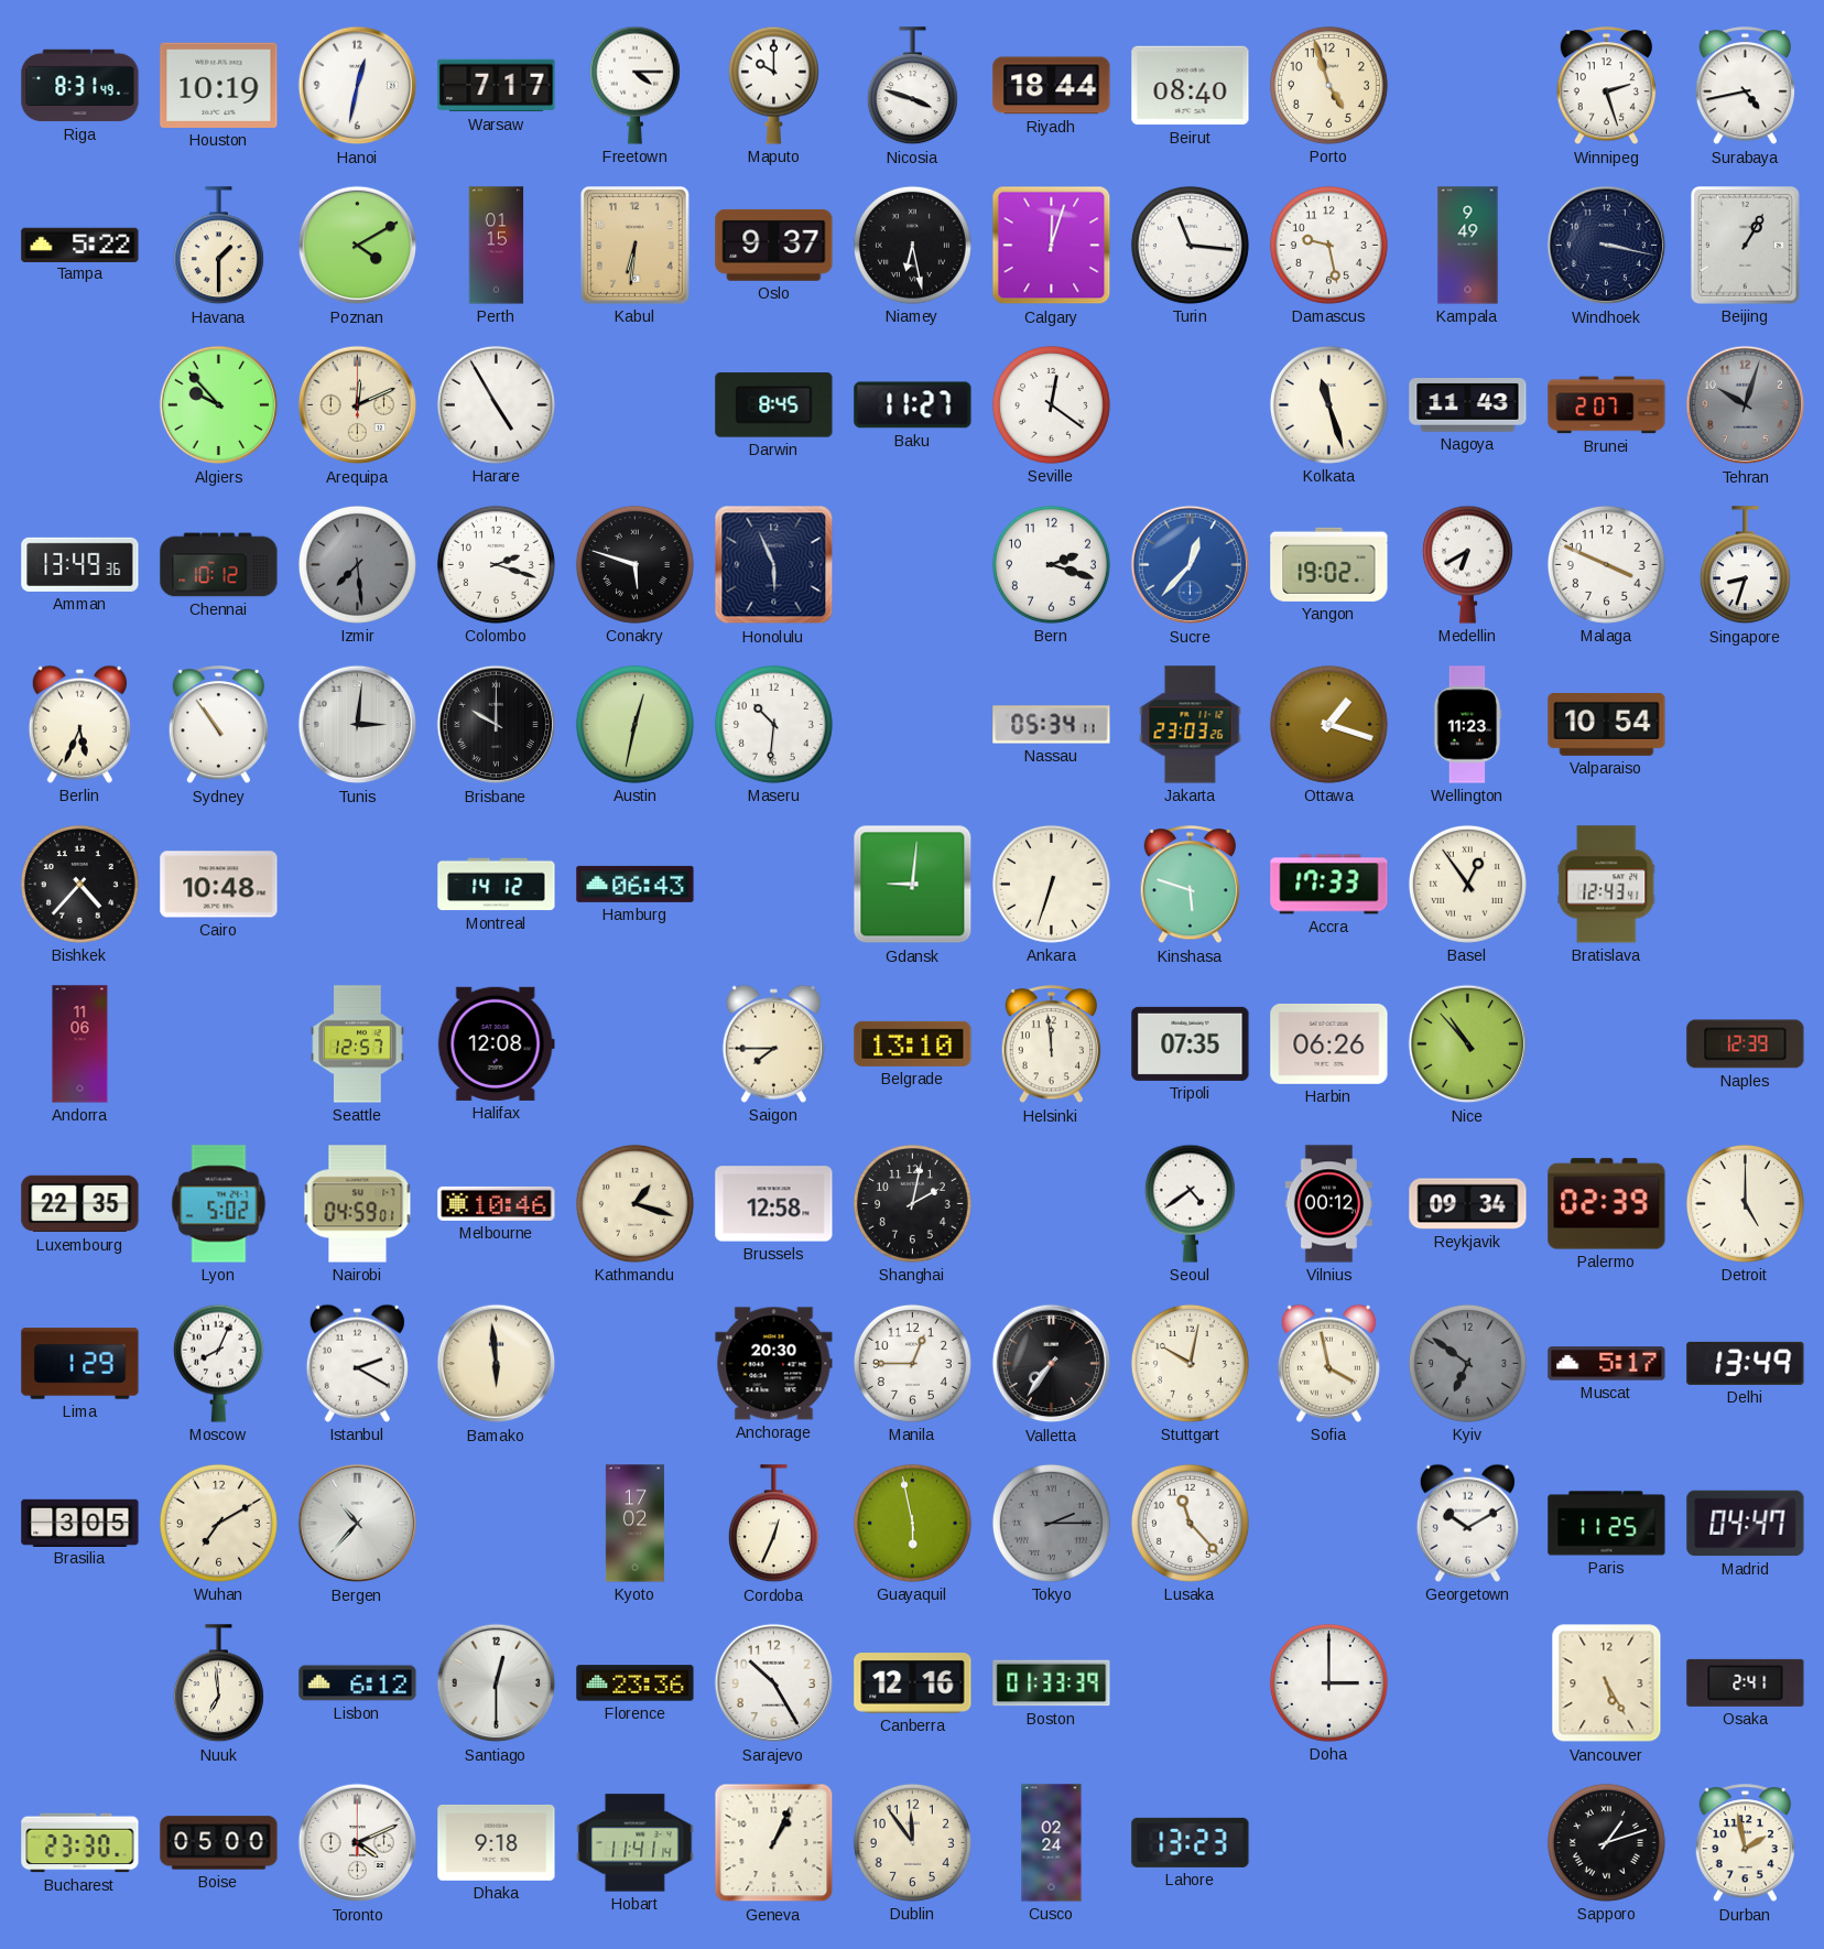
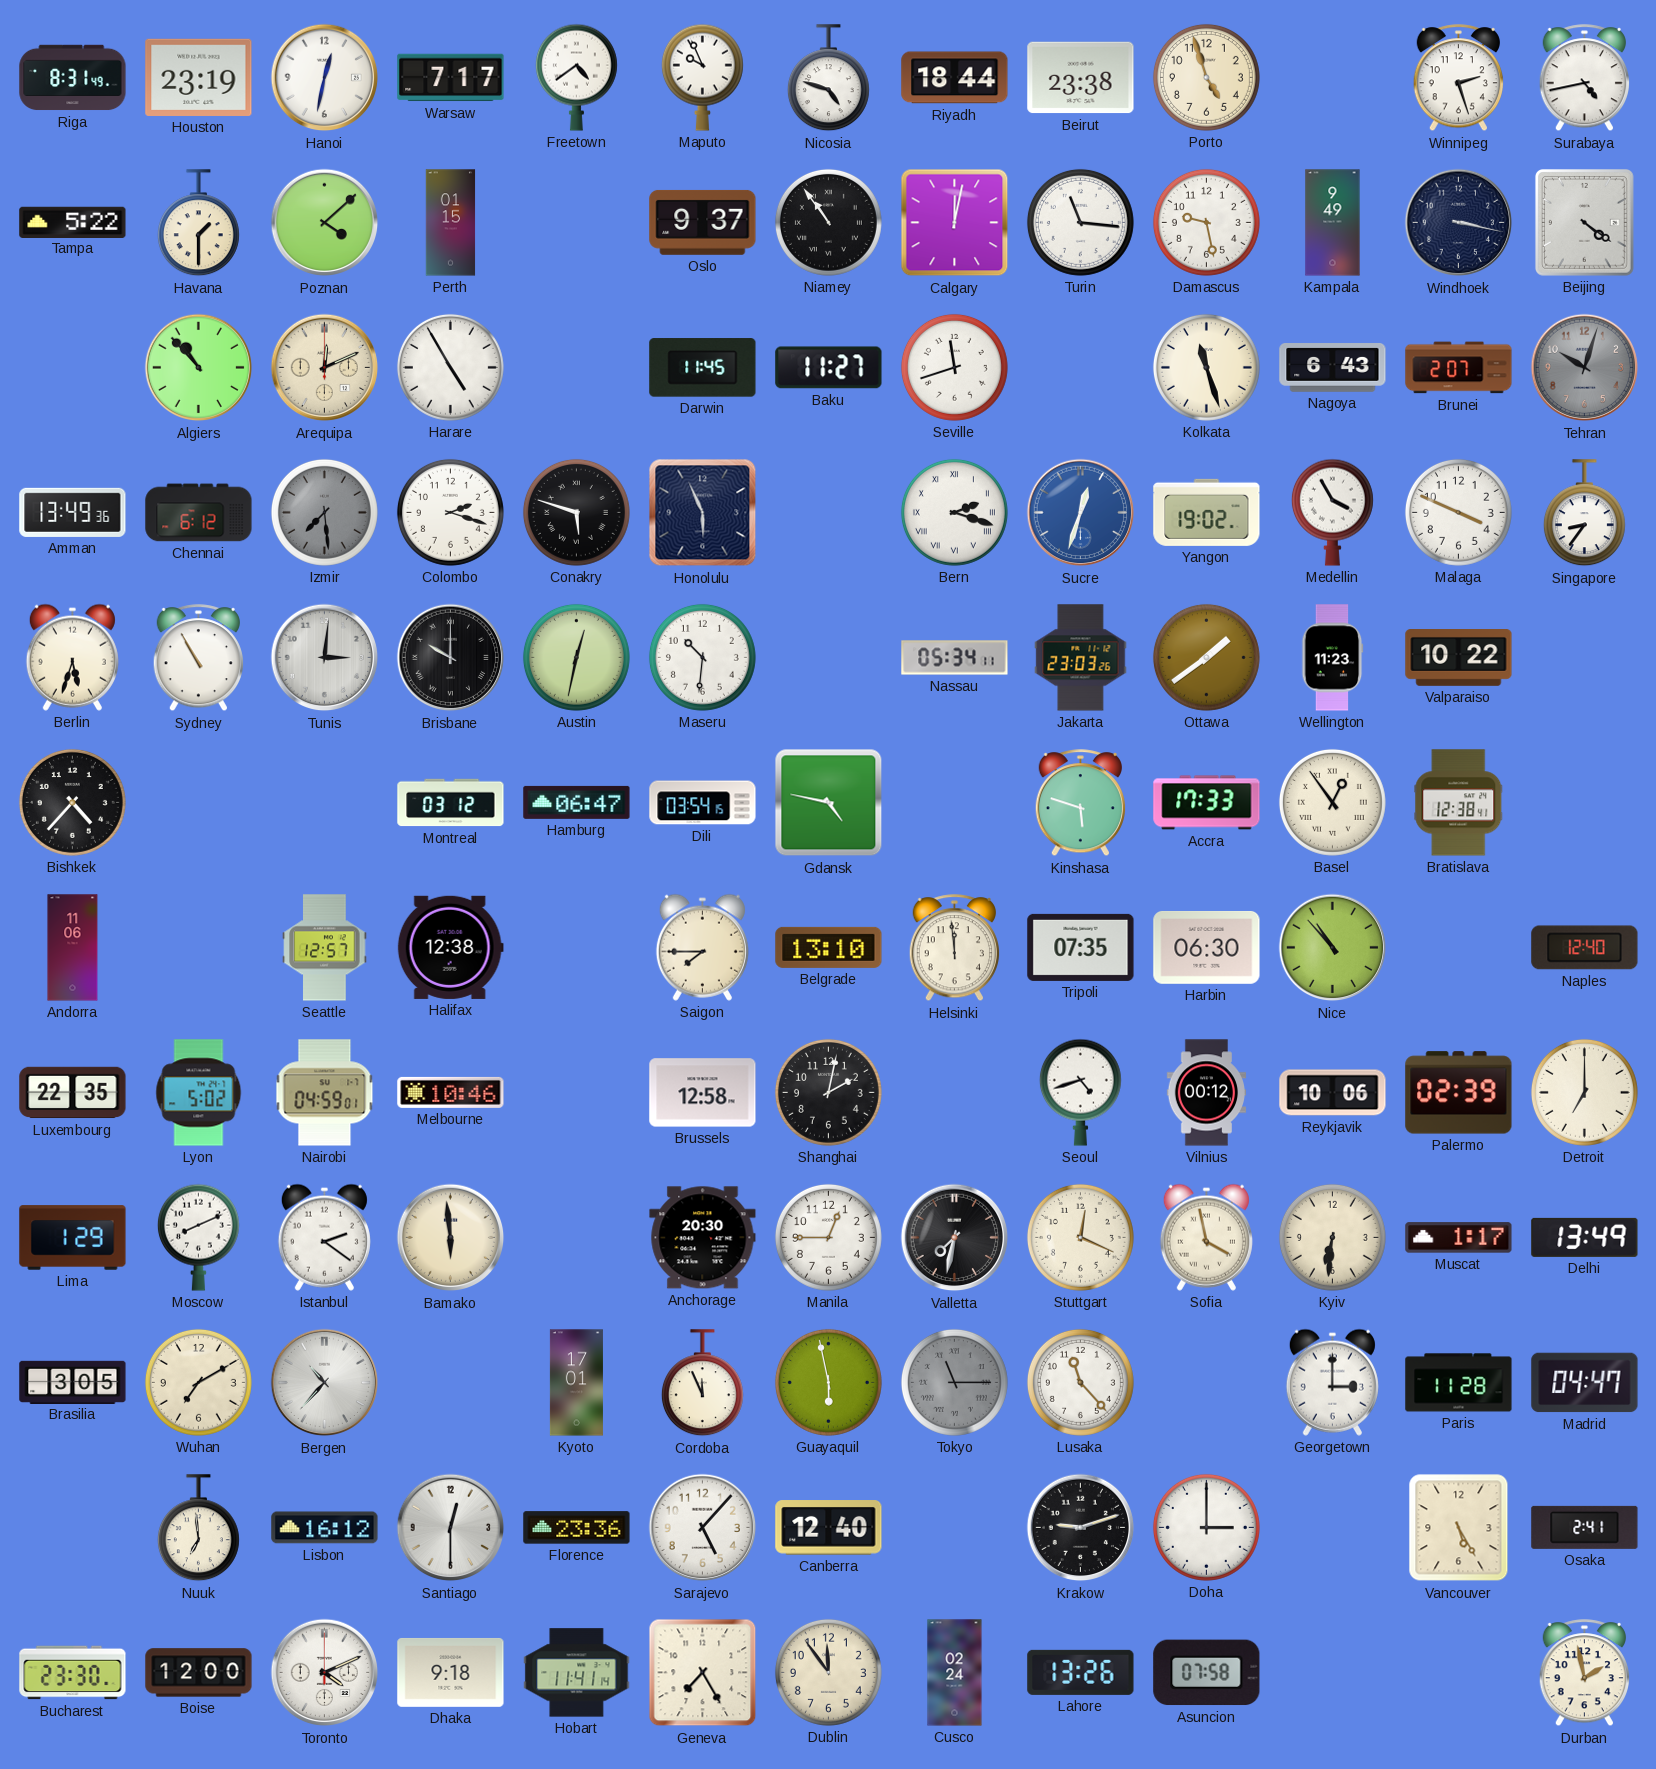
Houston: 10:19 -> 23:19 (199, 77)
Freetown: 4:15 -> 4:39 (576, 77)
Maputo: 10:00 -> 9:56 (702, 77)
Nicosia: 3:48 -> 4:48 (828, 78)
Beirut: 08:40 -> 23:38 (1081, 78)
Poznan: 4:10 -> 4:08 (325, 223)
Kabul: 6:31 -> none (636, 246)
Niamey: 6:28 -> 10:54 (828, 222)
Calgary: 12:03 -> 12:02 (955, 223)
Beijing: 1:05 -> 4:21 (1585, 223)
Algiers: 9:53 -> 10:53 (199, 368)
Darwin: 8:45 -> 11:45 (703, 368)
Seville: 12:21 -> 11:42 (954, 367)
Nagoya: 11:43 -> 6:43 (1333, 368)
Chennai: 10:12 -> 6:12 (199, 513)
Bern numerals: Arabic -> Roman (954, 512)
Sucre: 12:37 -> 12:33 (1081, 513)
Medellin: 6:40 -> 3:55 (1332, 512)
Singapore: 8:33 -> 8:36 (1584, 513)
Berlin: 5:34 -> 5:33 (72, 657)
Sydney: 10:54 -> 10:55 (198, 658)
Ottawa: 1:18 -> 1:39 (1206, 657)
Valparaiso: 10:54 -> 10:22 (1459, 658)
Cairo: 10:48 -> none (219, 885)
Montreal: 14:12 -> 03:12 (451, 803)
Hamburg: 06:43 -> 06:47 (577, 802)
Dili: none -> 03:54 (703, 803)
Gdansk: 9:01 -> 4:47 (829, 803)
Ankara: 6:33 -> none (1051, 884)
Bratislava: 12:43 -> 12:38 (1459, 803)
Halifax: 12:08 -> 12:38 (450, 947)
Harbin: 06:26 -> 06:30 (1207, 948)
Naples: 12:39 -> 12:40 (1585, 948)
Kathmandu: 1:18 -> none (634, 1203)
Seoul: 4:39 -> 4:42 (1080, 1092)
Reykjavik: 09:34 -> 10:06 (1333, 1093)
Detroit: 5:00 -> 7:00 (1584, 1092)
Moscow: 8:04 -> 8:11 (198, 1237)
Istanbul: 2:20 -> 2:21 (324, 1237)
Valletta: 7:36 -> 7:32 (955, 1238)
Stuttgart: 10:02 -> 12:19 (1080, 1237)
Kyiv: 6:51 -> 6:31 (1332, 1237)
Kyiv dial: grey -> cream (1332, 1237)
Muscat: 5:17 -> 1:17 (1459, 1238)
Kyoto: 17:02 -> 17:01 (576, 1383)
Cordoba: 12:34 -> 11:56 (702, 1383)
Tokyo: 2:15 -> 11:15 (954, 1382)
Georgetown: 10:10 -> 3:00 (1332, 1382)
Paris: 11:25 -> 11:28 (1459, 1383)
Lisbon: 6:12 -> 16:12 (325, 1528)
Sarajevo: 10:25 -> 5:07 (703, 1528)
Canberra: 12:16 -> 12:40 (829, 1528)
Boston: 01:33 -> none (1052, 1683)
Krakow: none -> 9:12 (1081, 1528)
Boise: 05:00 -> 12:00 (199, 1673)
Geneva: 1:04 -> 7:25 (703, 1673)
Lahore: 13:23 -> 13:26 (1081, 1672)
Asuncion: none -> 07:58 (1207, 1673)
Sapporo: 1:12 -> none (1606, 1842)
